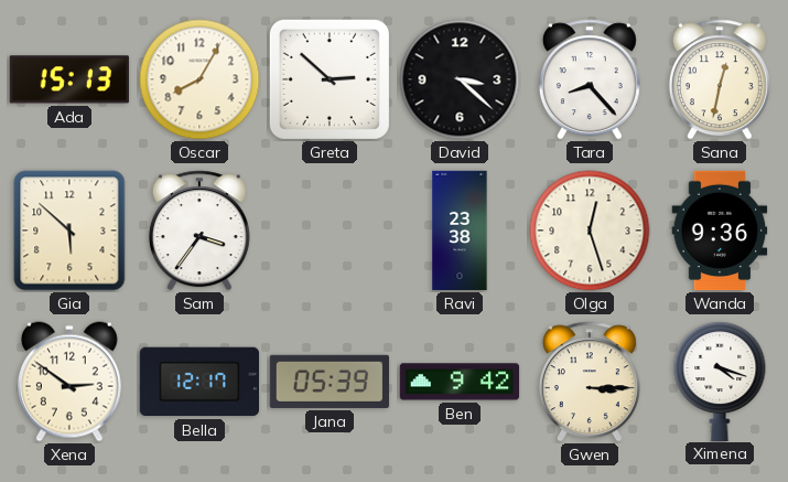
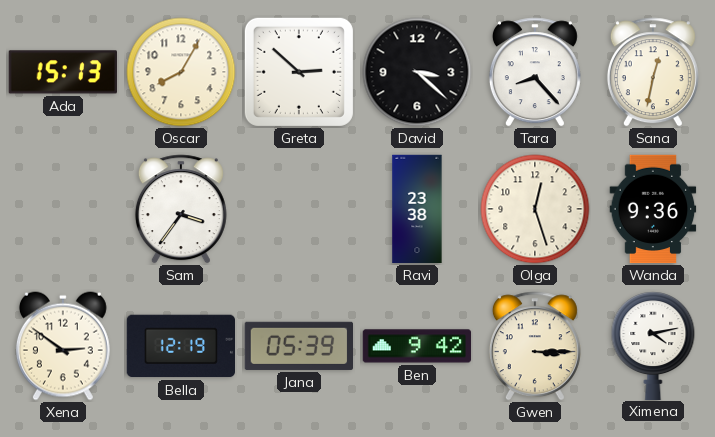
Gia: 5:52 -> none (69, 231)
Bella: 12:17 -> 12:19 (180, 346)
Ximena: 4:18 -> 4:13 (653, 345)
